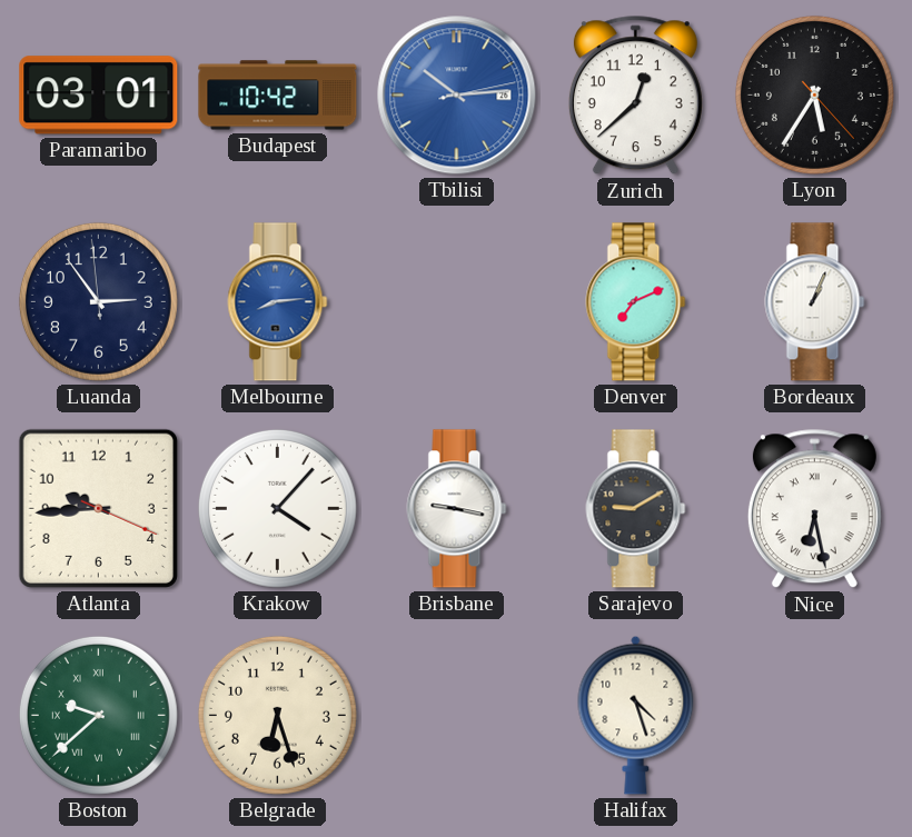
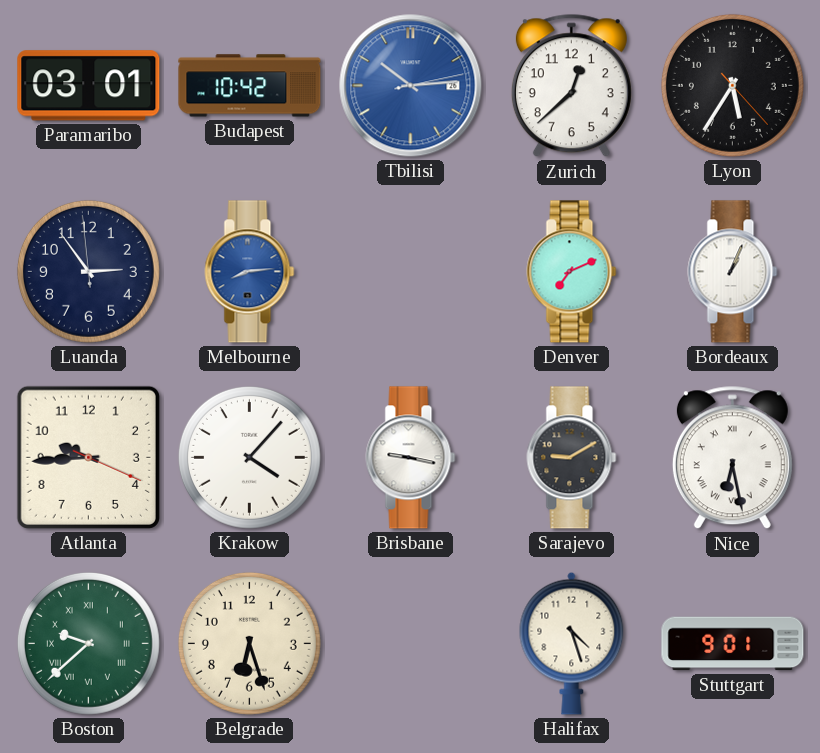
Stuttgart: none -> 9:01 (733, 644)
